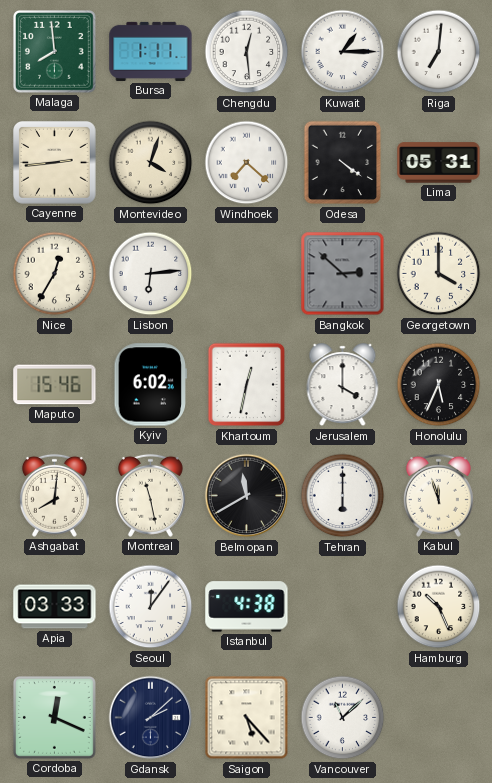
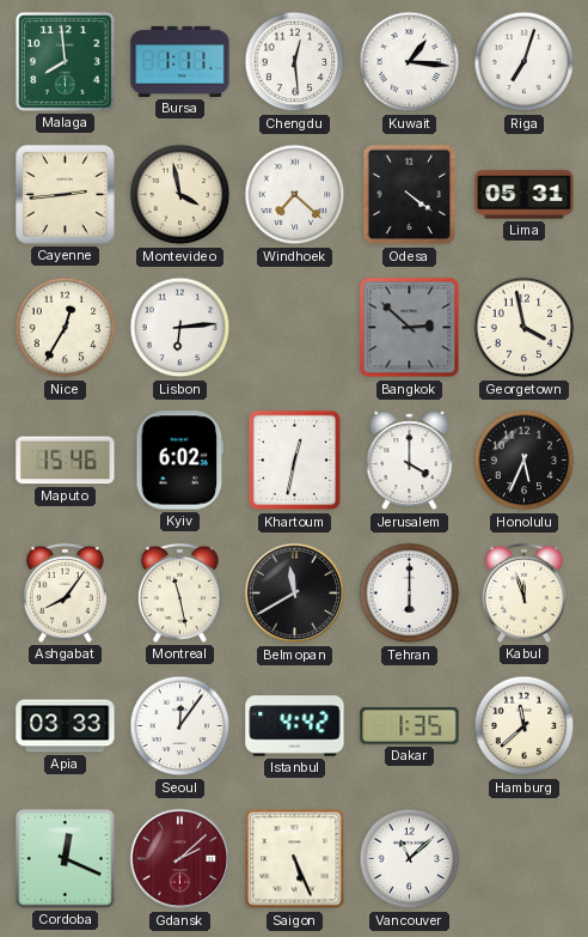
Kuwait: 1:15 -> 1:16 (410, 62)
Riga: 7:01 -> 7:03 (525, 62)
Montevideo: 4:03 -> 3:58 (180, 195)
Georgetown: 4:00 -> 3:58 (525, 328)
Ashgabat: 8:01 -> 8:06 (65, 592)
Istanbul: 4:38 -> 4:42 (295, 726)
Dakar: none -> 1:35 (410, 726)
Hamburg: 10:26 -> 11:38 (525, 726)
Gdansk dial: navy -> burgundy (180, 859)
Saigon: 5:23 -> 5:26 (295, 859)
